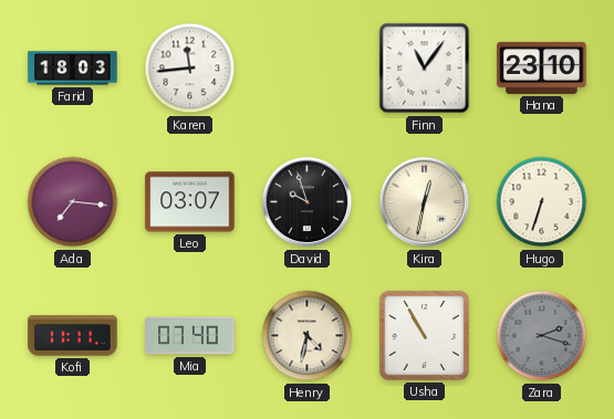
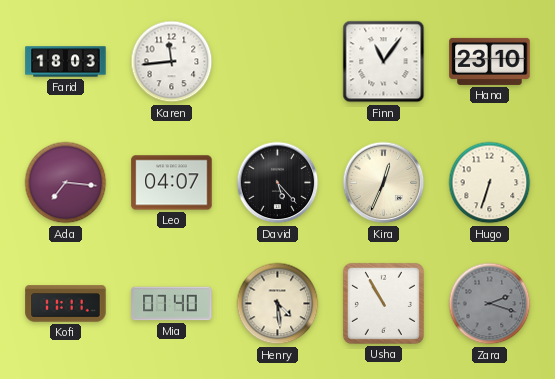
Leo: 03:07 -> 04:07 (172, 183)
David: 9:57 -> 5:23 (278, 183)
Kira: 12:32 -> 12:34 (384, 183)
Henry: 4:32 -> 4:29 (278, 304)
